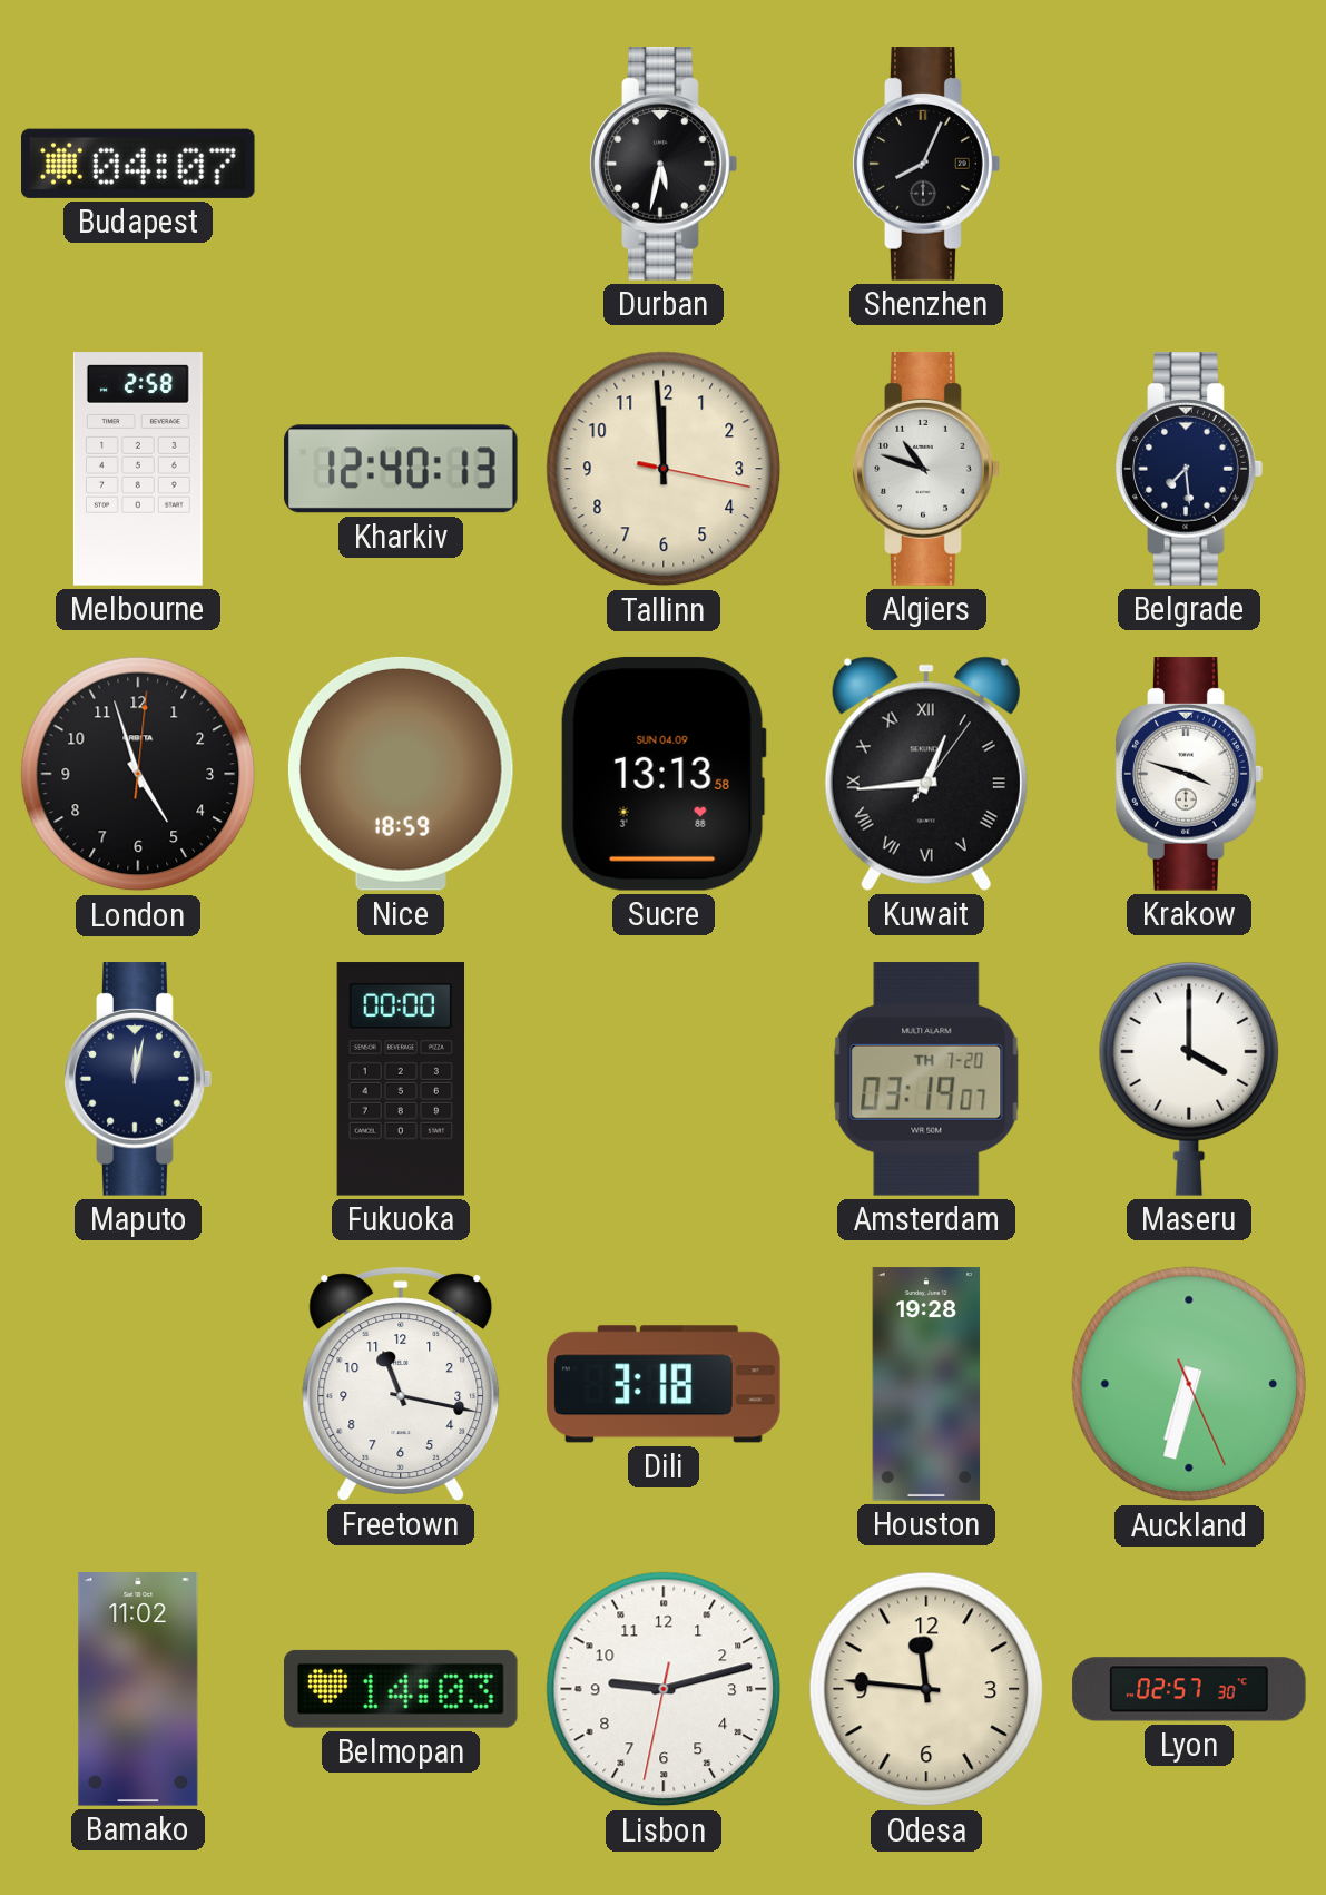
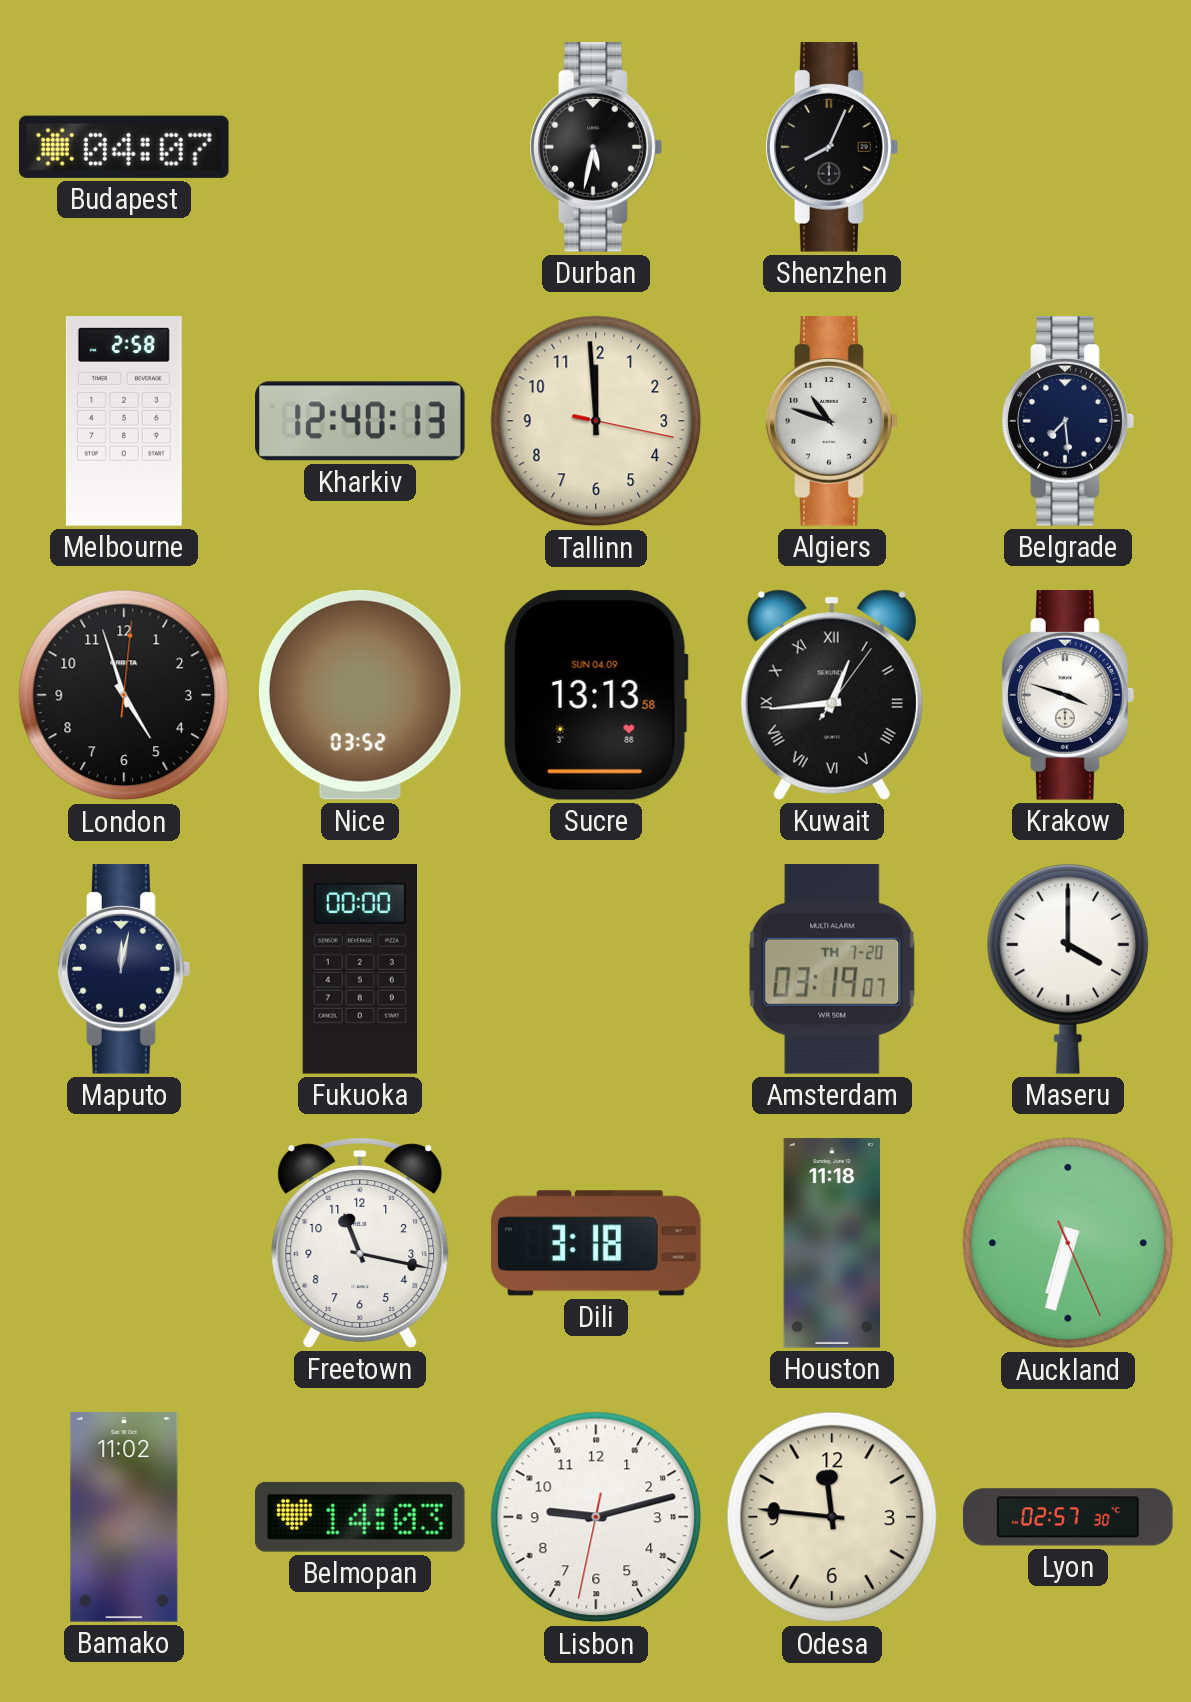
Nice: 18:59 -> 03:52 (360, 695)
Houston: 19:28 -> 11:18 (832, 1243)
